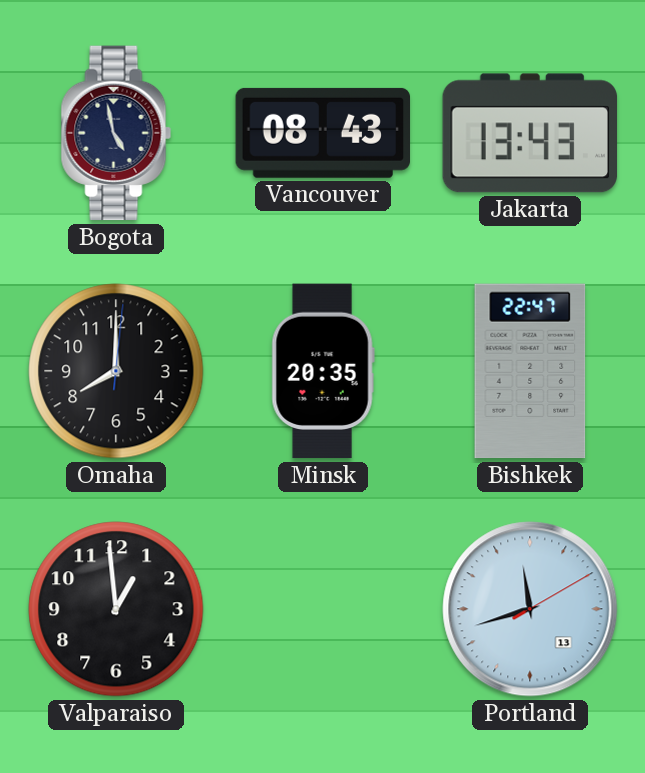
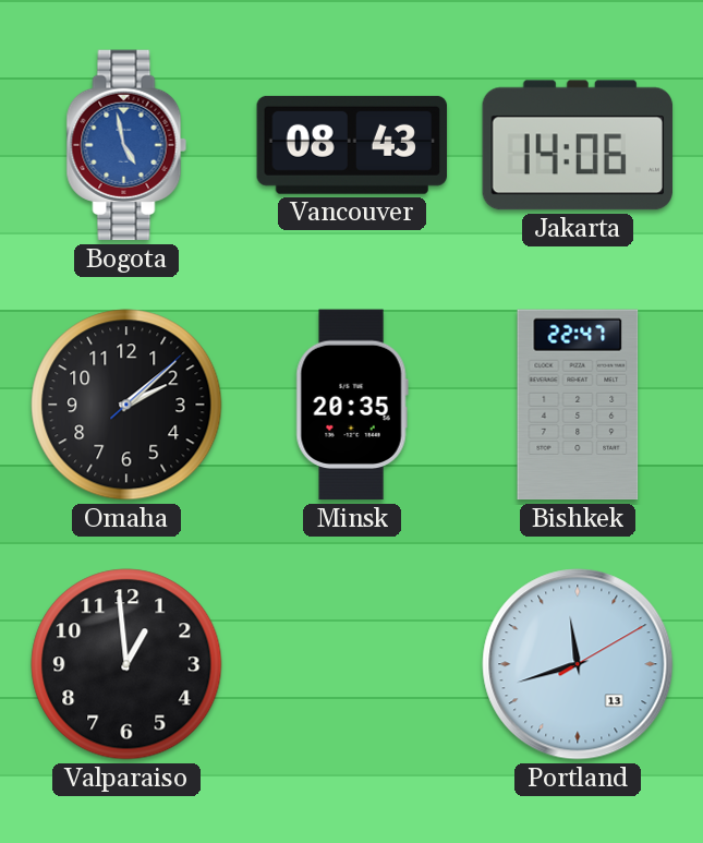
Bogota dial: navy -> blue (126, 145)
Jakarta: 13:43 -> 14:06 (578, 145)
Omaha: 8:00 -> 2:08 (126, 405)
